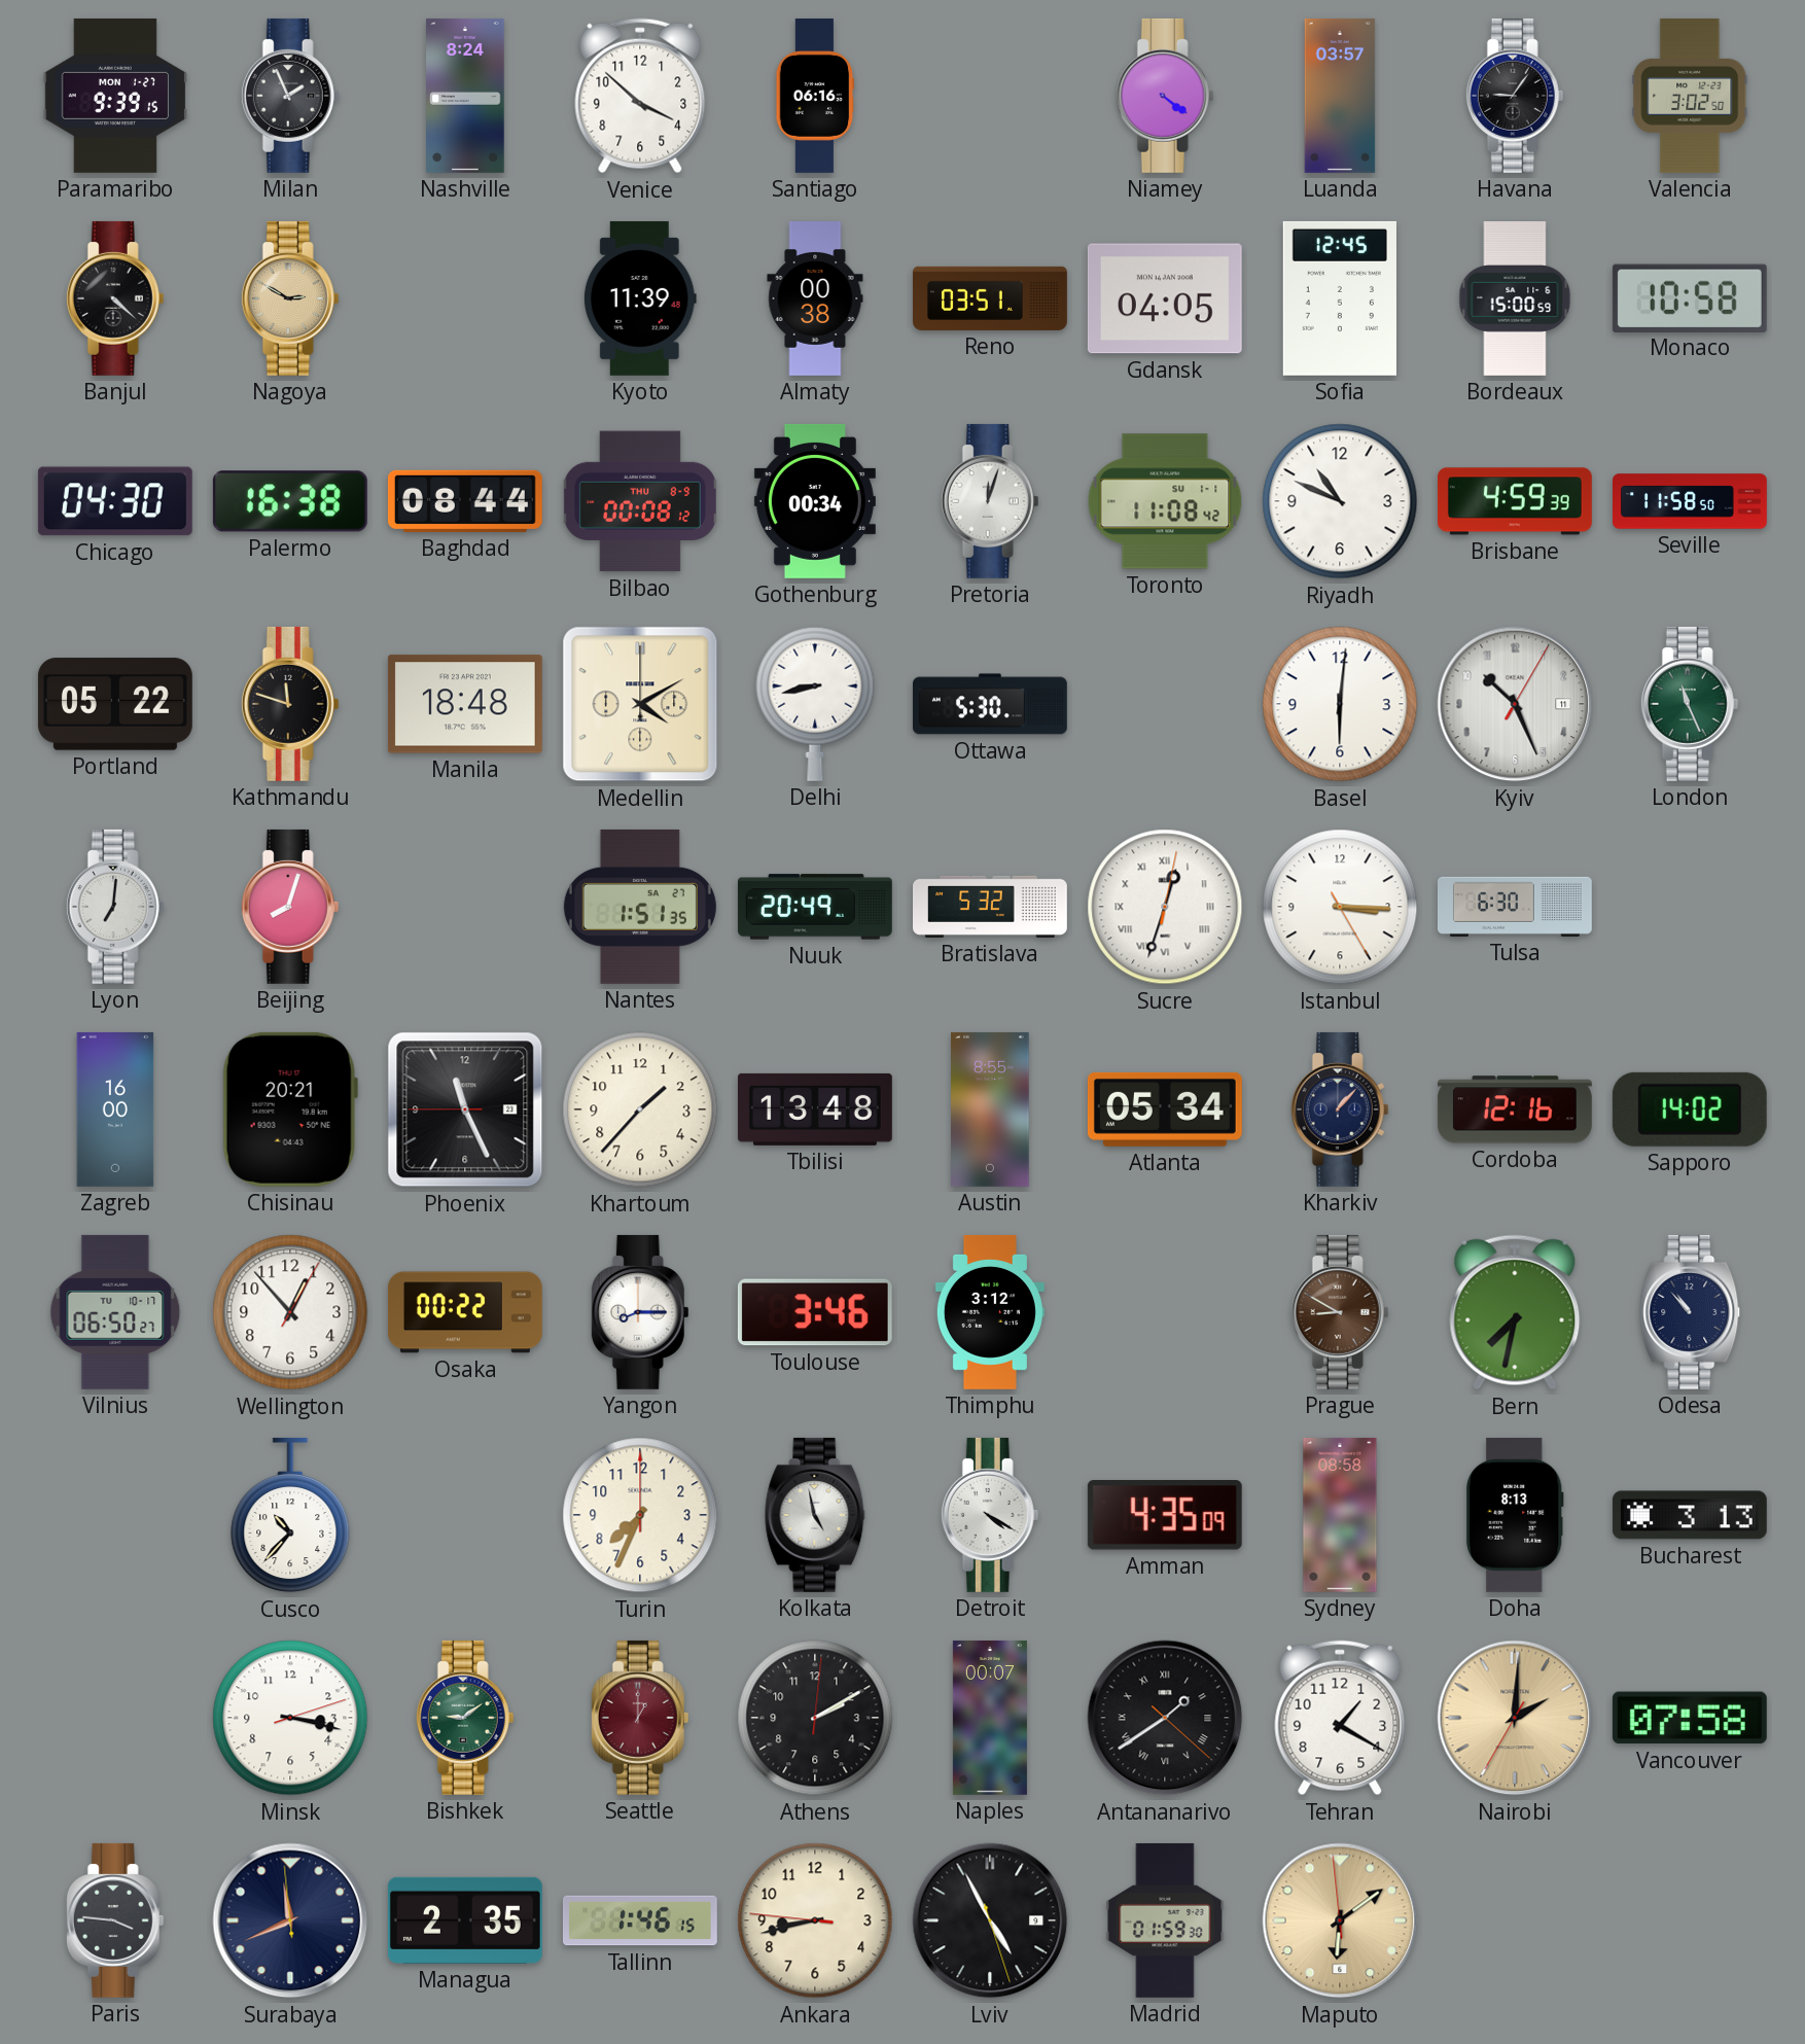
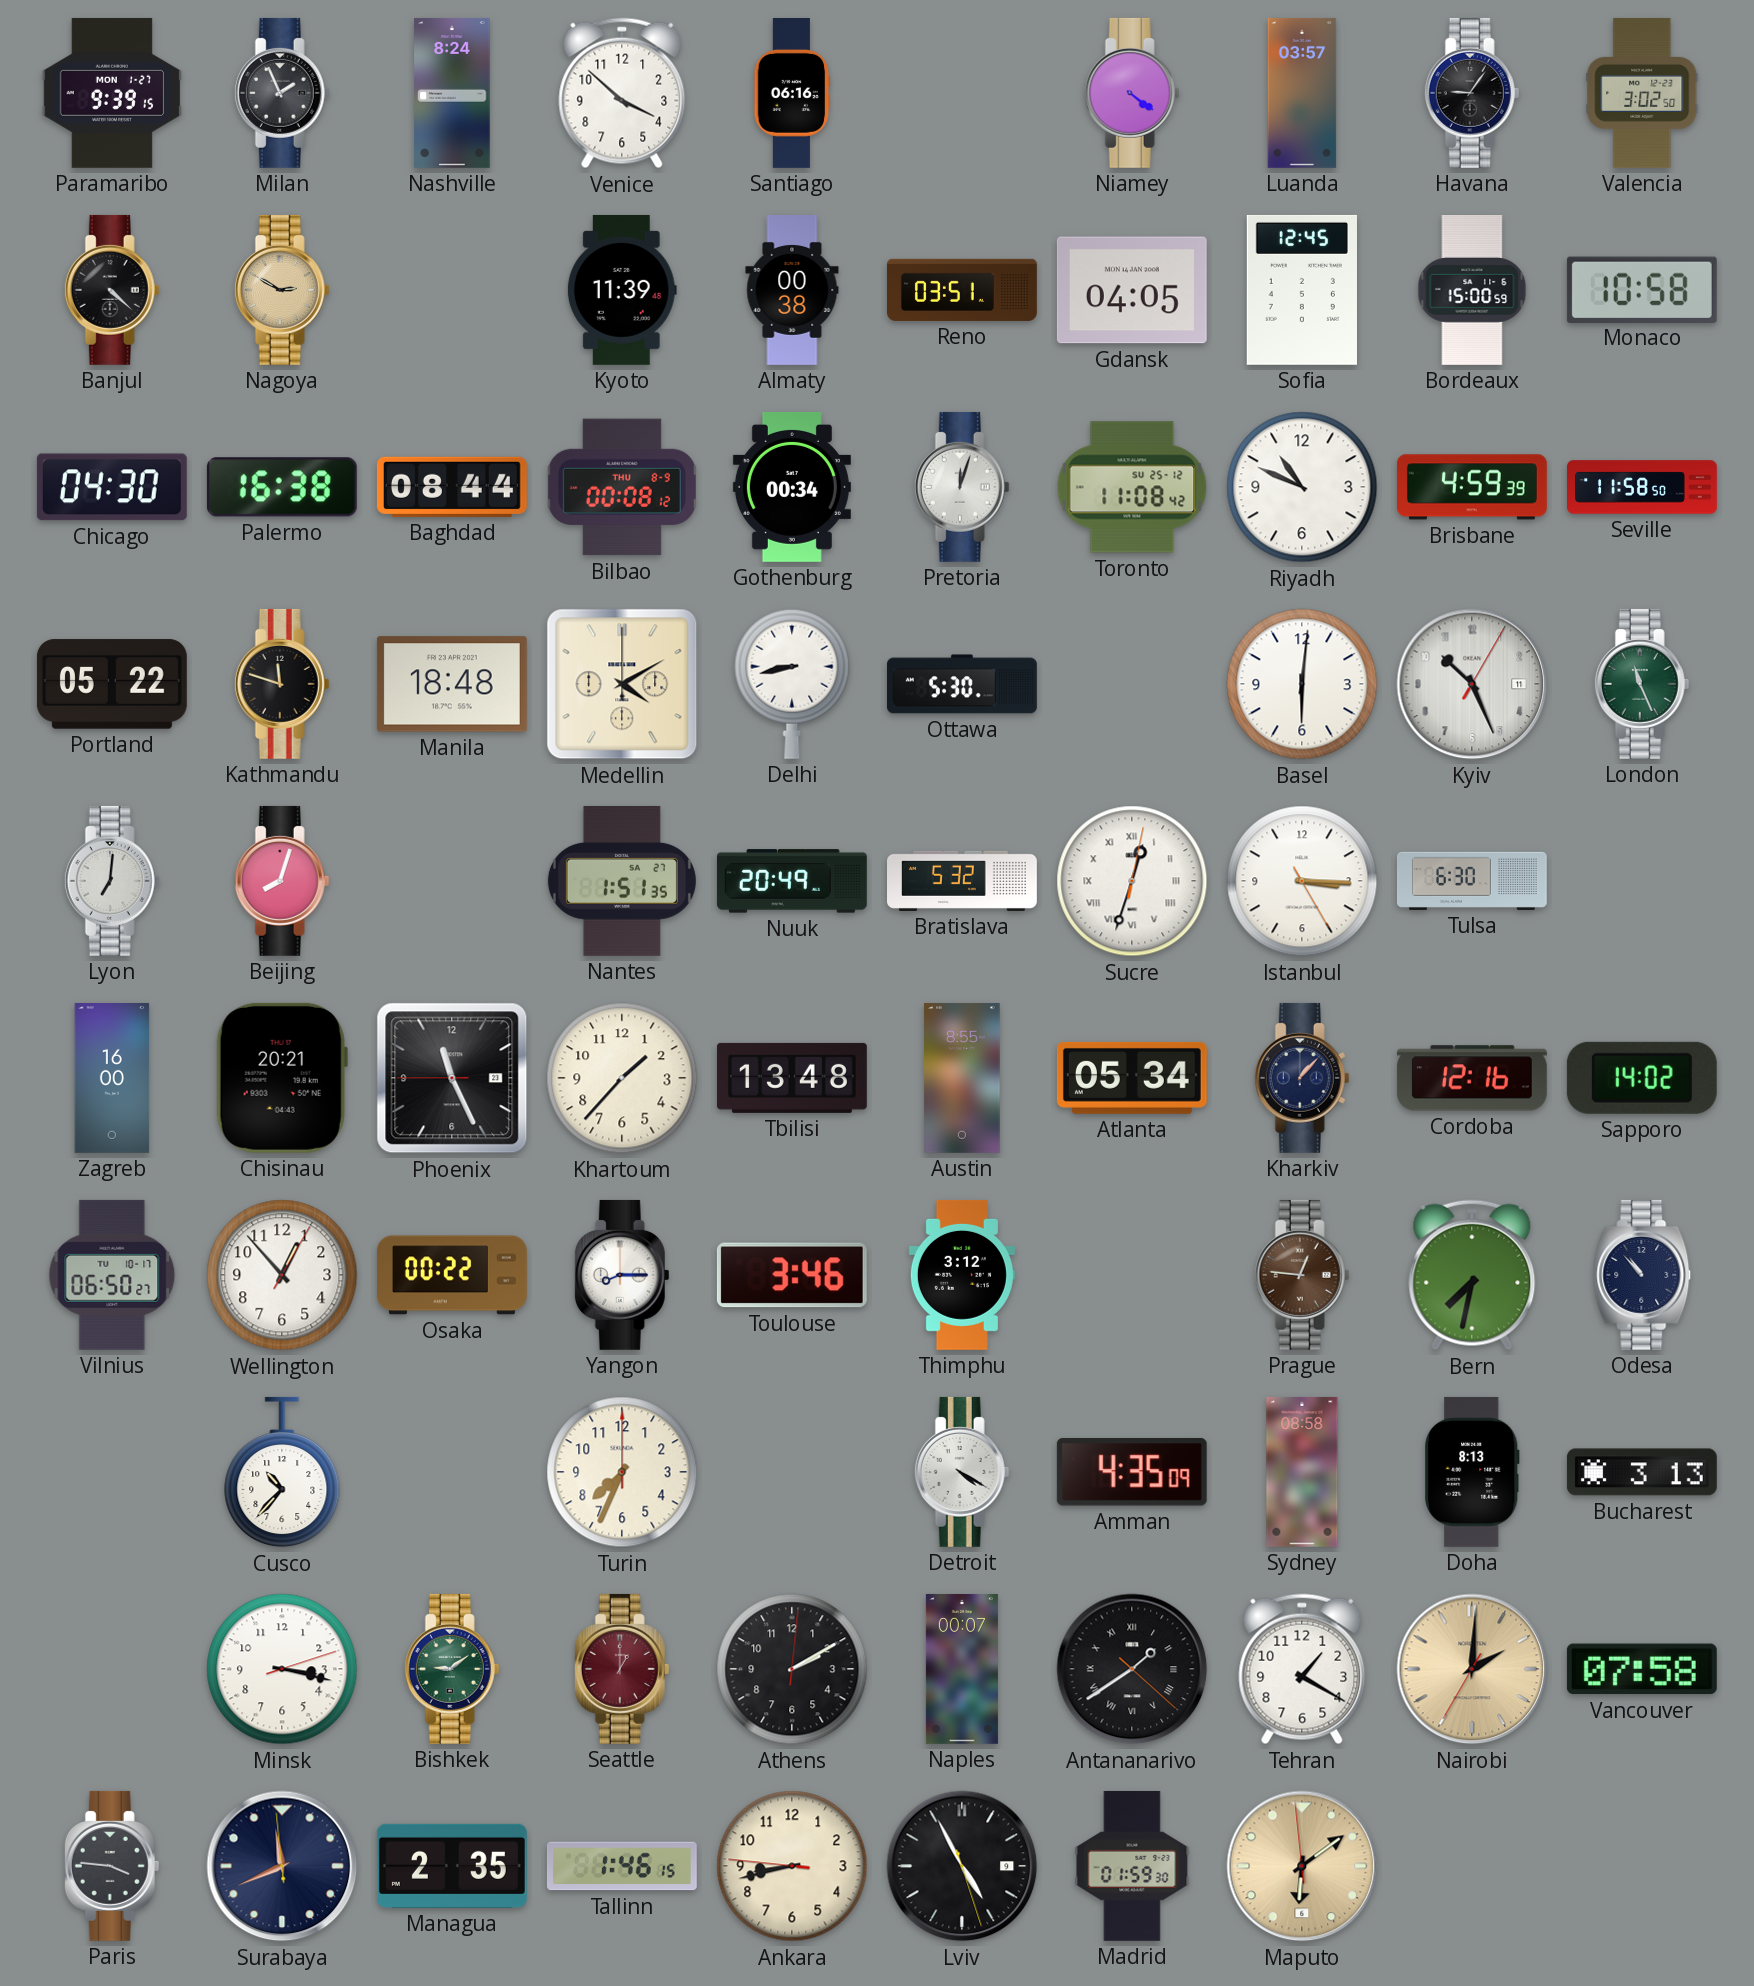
Toronto date: SU 1-1 -> SU 25-12 (1132, 487)
Prague: 8:50 -> 12:46 (1302, 1275)
Kolkata: 4:58 -> none (815, 1515)
